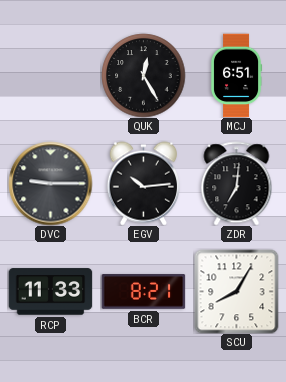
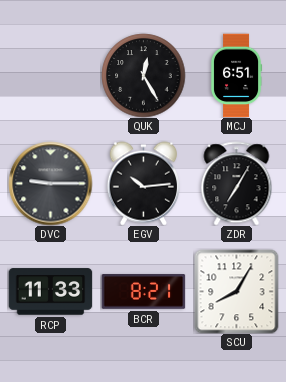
ZDR: 7:01 -> 7:05 (237, 183)
